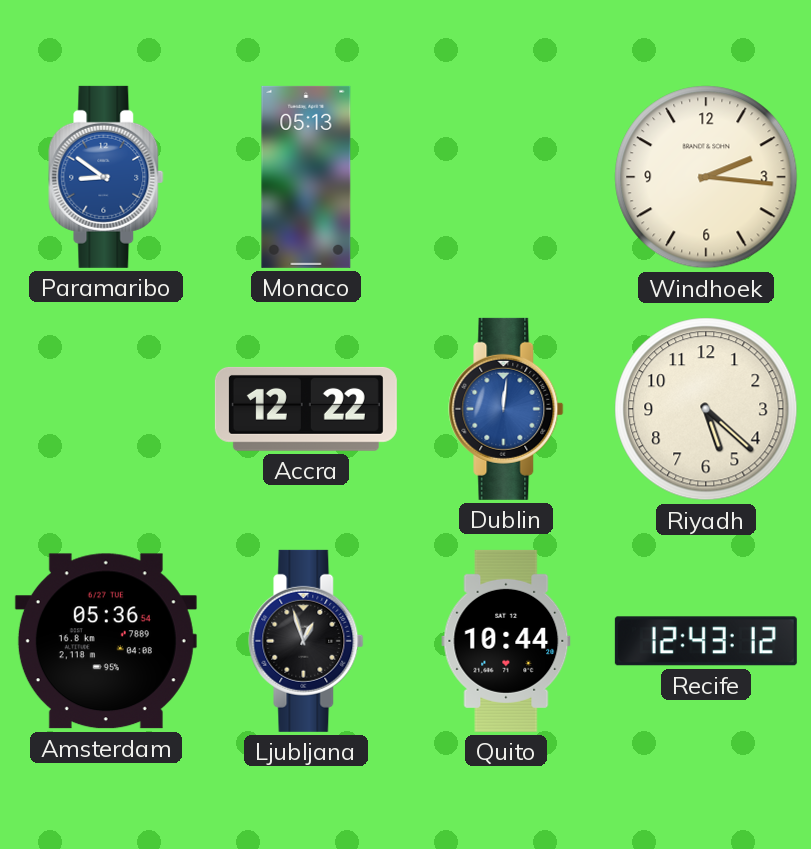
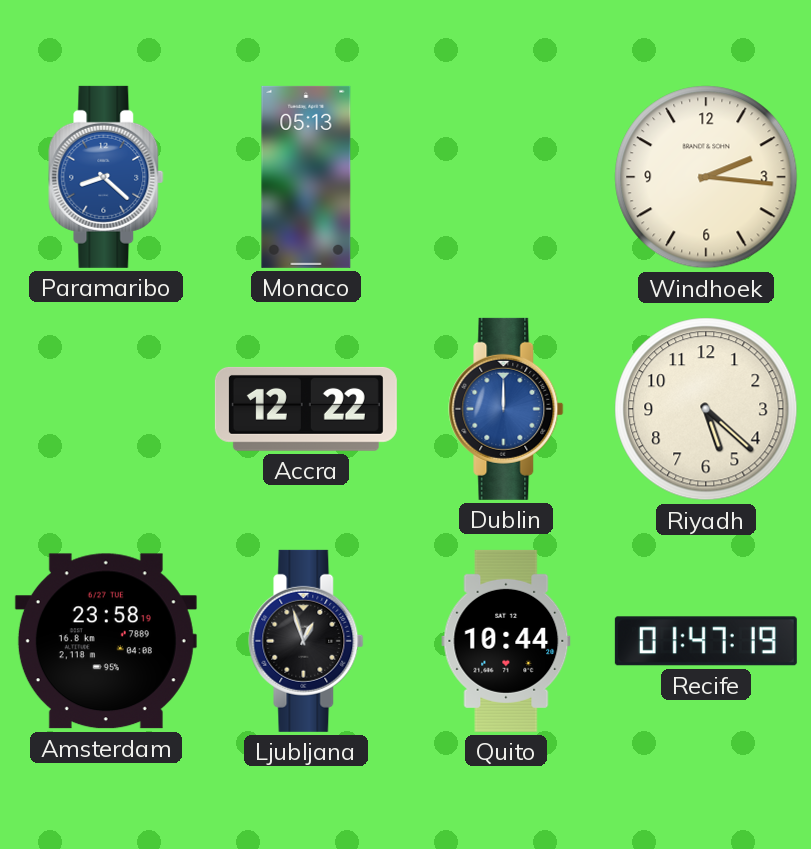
Paramaribo: 8:51 -> 8:22 (106, 177)
Dublin: 12:01 -> 12:00 (506, 409)
Amsterdam: 05:36 -> 23:58 (106, 641)
Recife: 12:43 -> 01:47 (706, 641)
